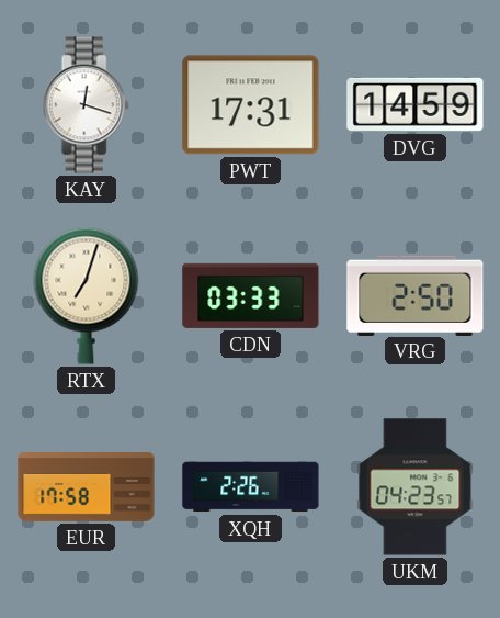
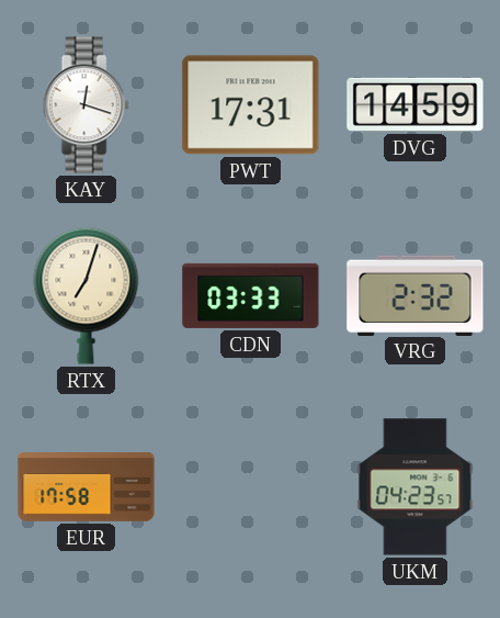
VRG: 2:50 -> 2:32 (416, 295)
XQH: 2:26 -> none (251, 487)
